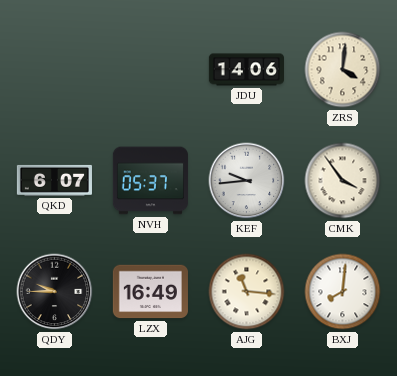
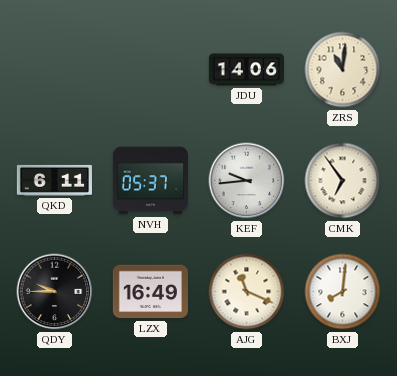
ZRS: 4:01 -> 11:01 (343, 70)
QKD: 6:07 -> 6:11 (54, 180)
CMK: 3:54 -> 6:54 (343, 181)
AJG: 11:16 -> 11:19 (247, 292)
